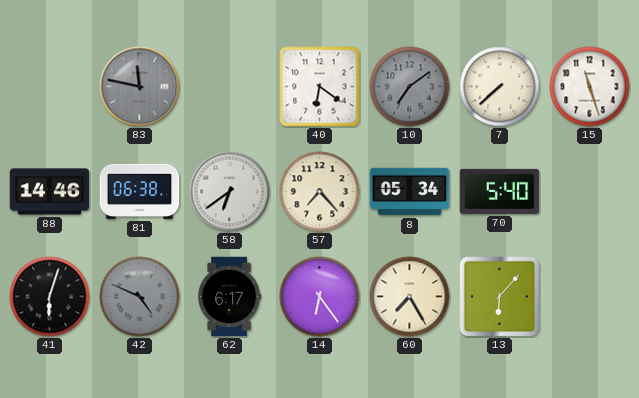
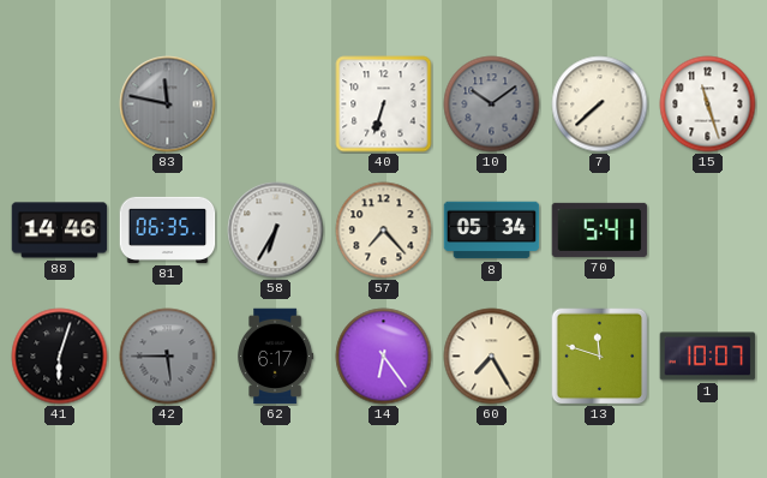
40: 6:21 -> 6:33 (384, 104)
10: 7:09 -> 10:09 (492, 104)
81: 06:38 -> 06:35 (168, 229)
58: 6:39 -> 6:35 (276, 231)
70: 5:40 -> 5:41 (600, 229)
42: 4:49 -> 5:45 (168, 357)
13: 6:07 -> 11:48 (600, 357)
1: none -> 10:07 (708, 357)
